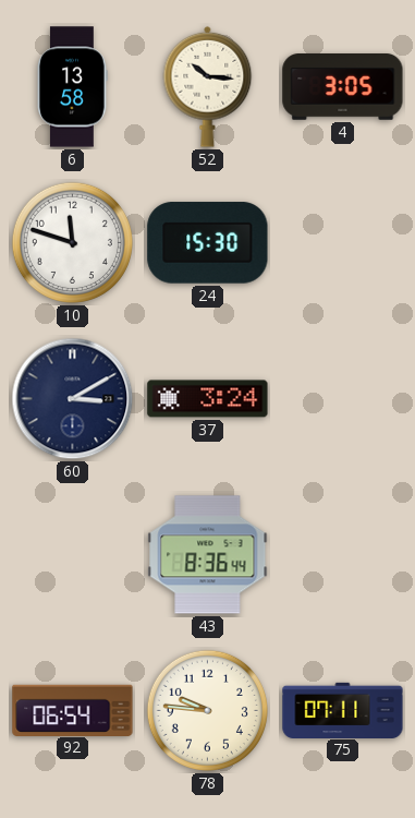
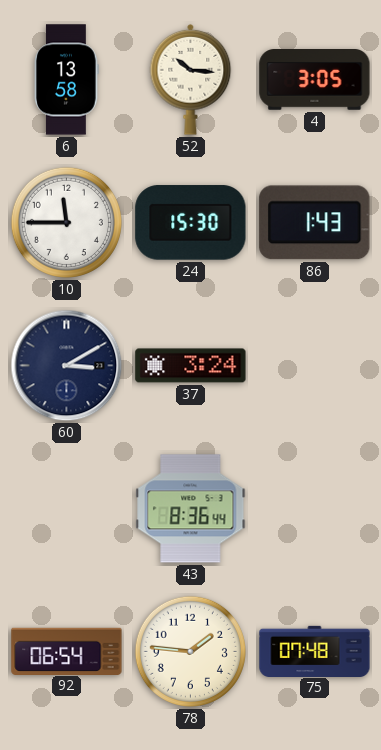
10: 11:48 -> 11:45 (66, 222)
86: none -> 1:43 (315, 223)
78: 9:46 -> 1:46 (190, 651)
75: 07:11 -> 07:48 (315, 651)
